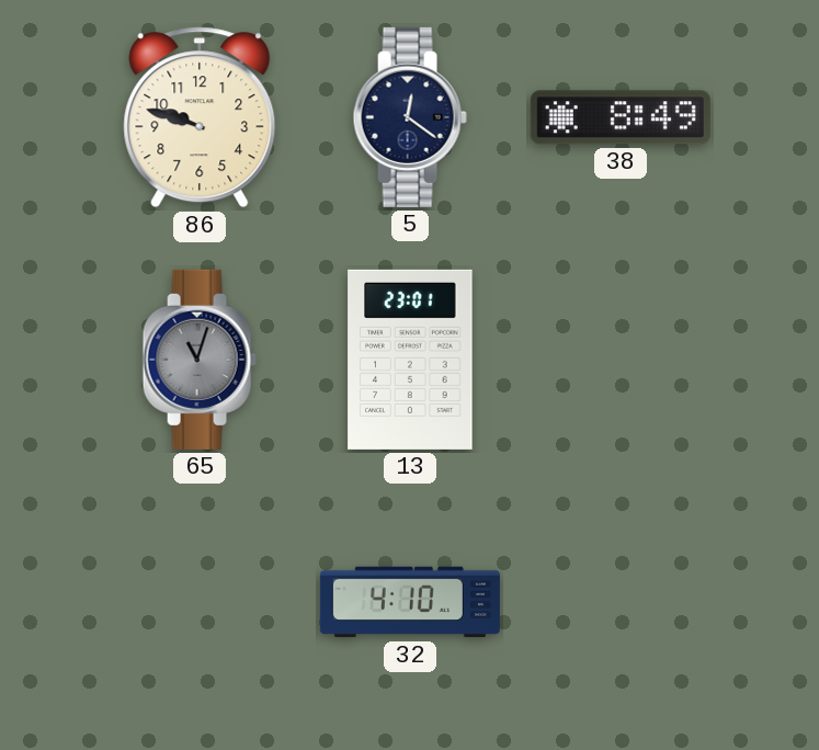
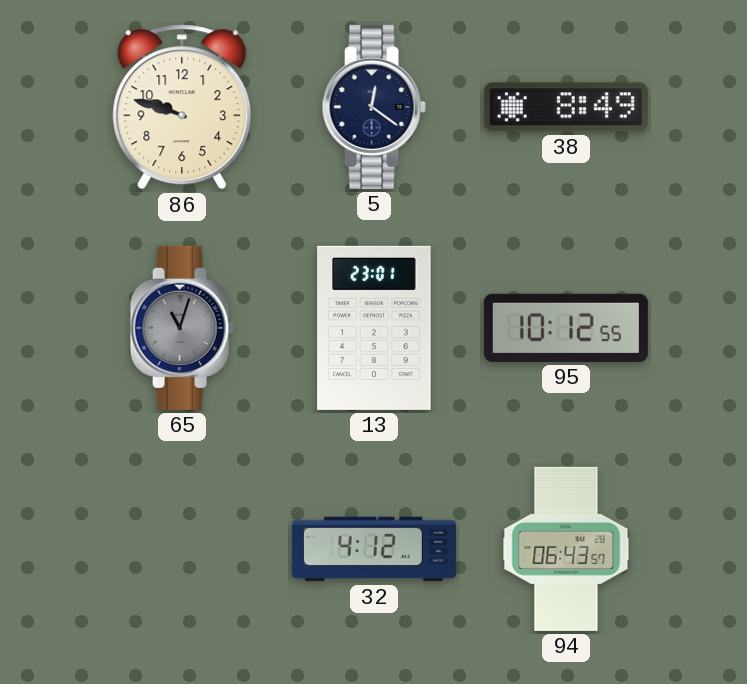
95: none -> 10:12 (566, 328)
32: 4:10 -> 4:12 (374, 549)
94: none -> 06:43 (566, 549)
